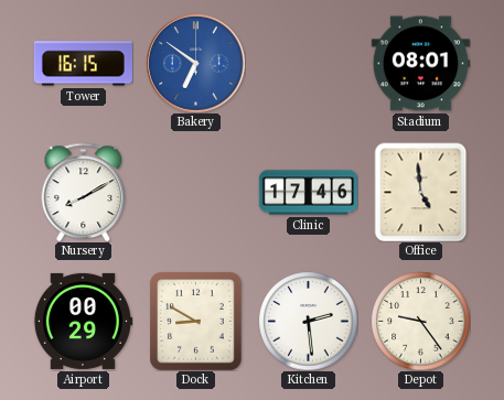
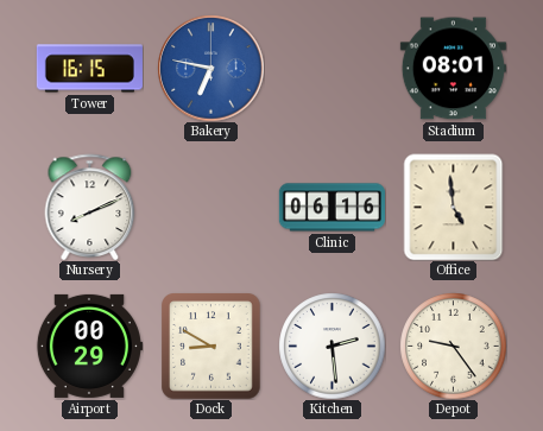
Bakery: 6:51 -> 6:47 (210, 68)
Nursery: 8:10 -> 8:11 (90, 207)
Clinic: 17:46 -> 06:16 (332, 208)
